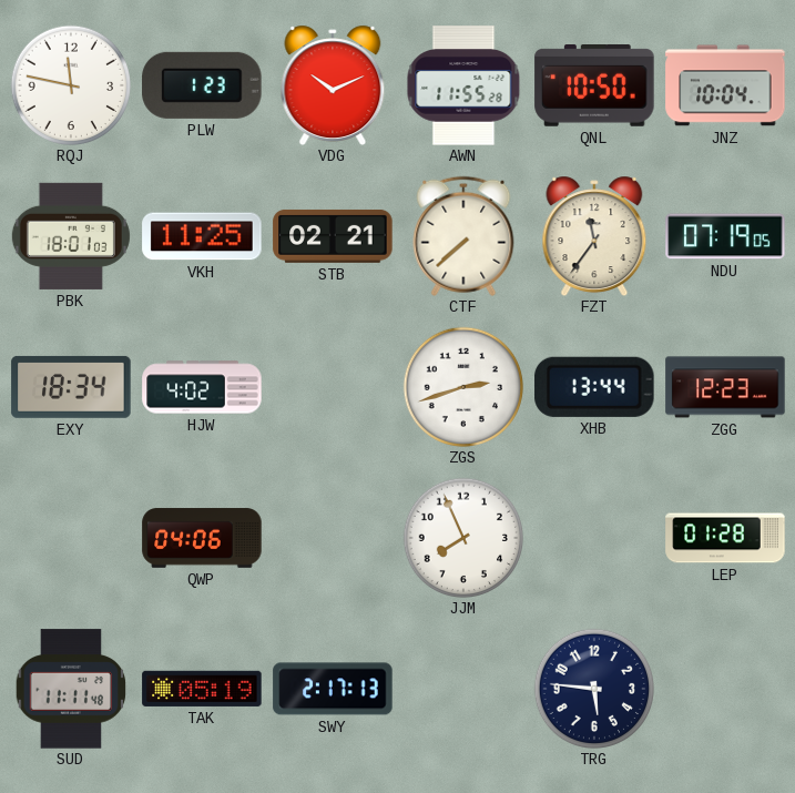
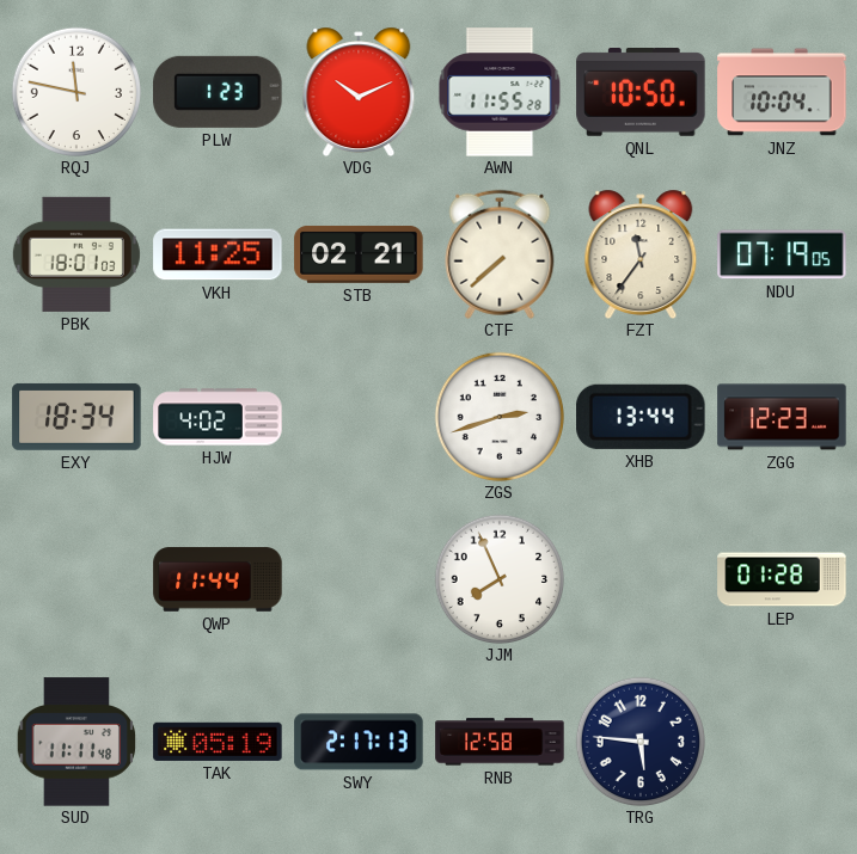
QWP: 04:06 -> 11:44 (218, 579)
RNB: none -> 12:58 (500, 742)
